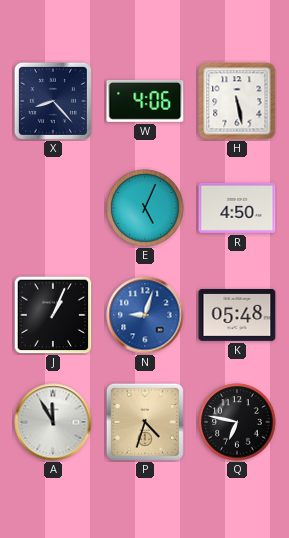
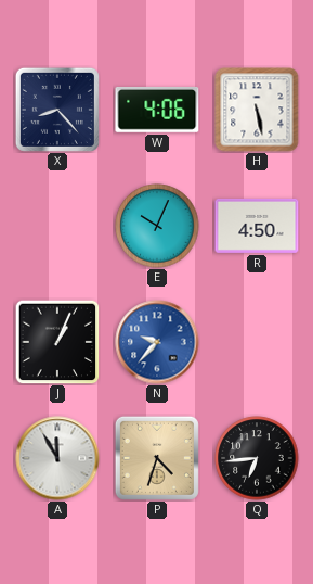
E: 5:04 -> 10:04 (157, 226)
N: 9:03 -> 9:37 (157, 342)
K: 05:48 -> none (237, 315)
Q: 6:47 -> 6:44 (257, 458)
